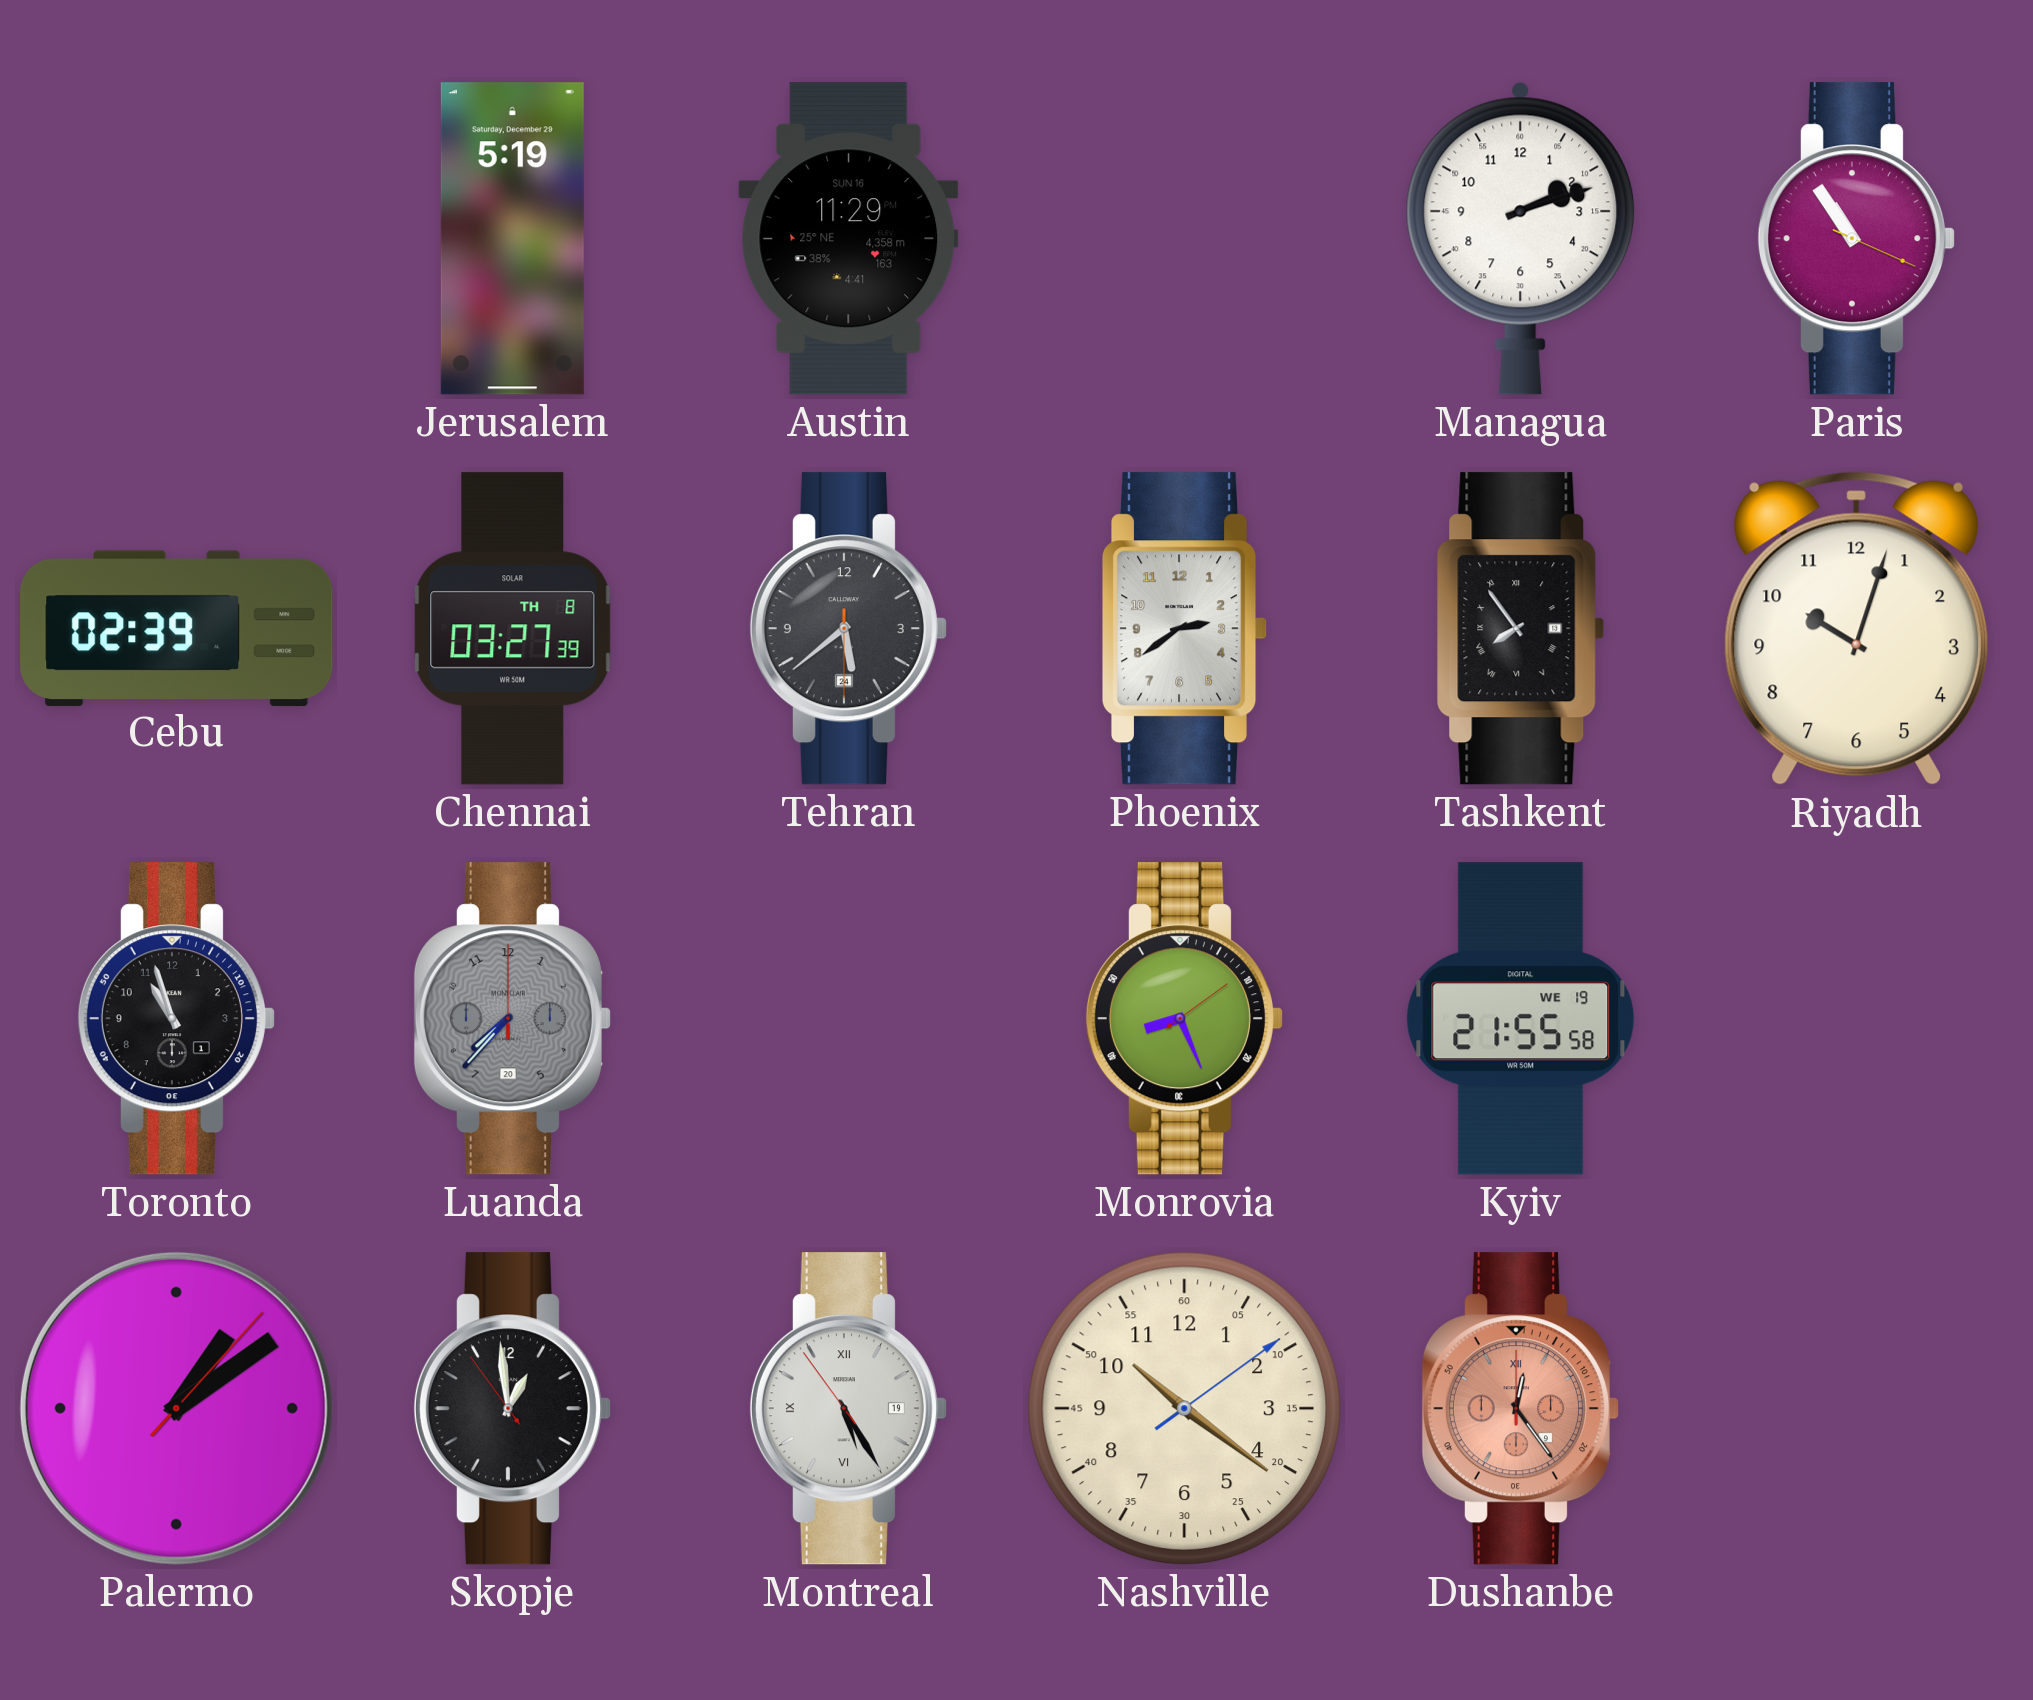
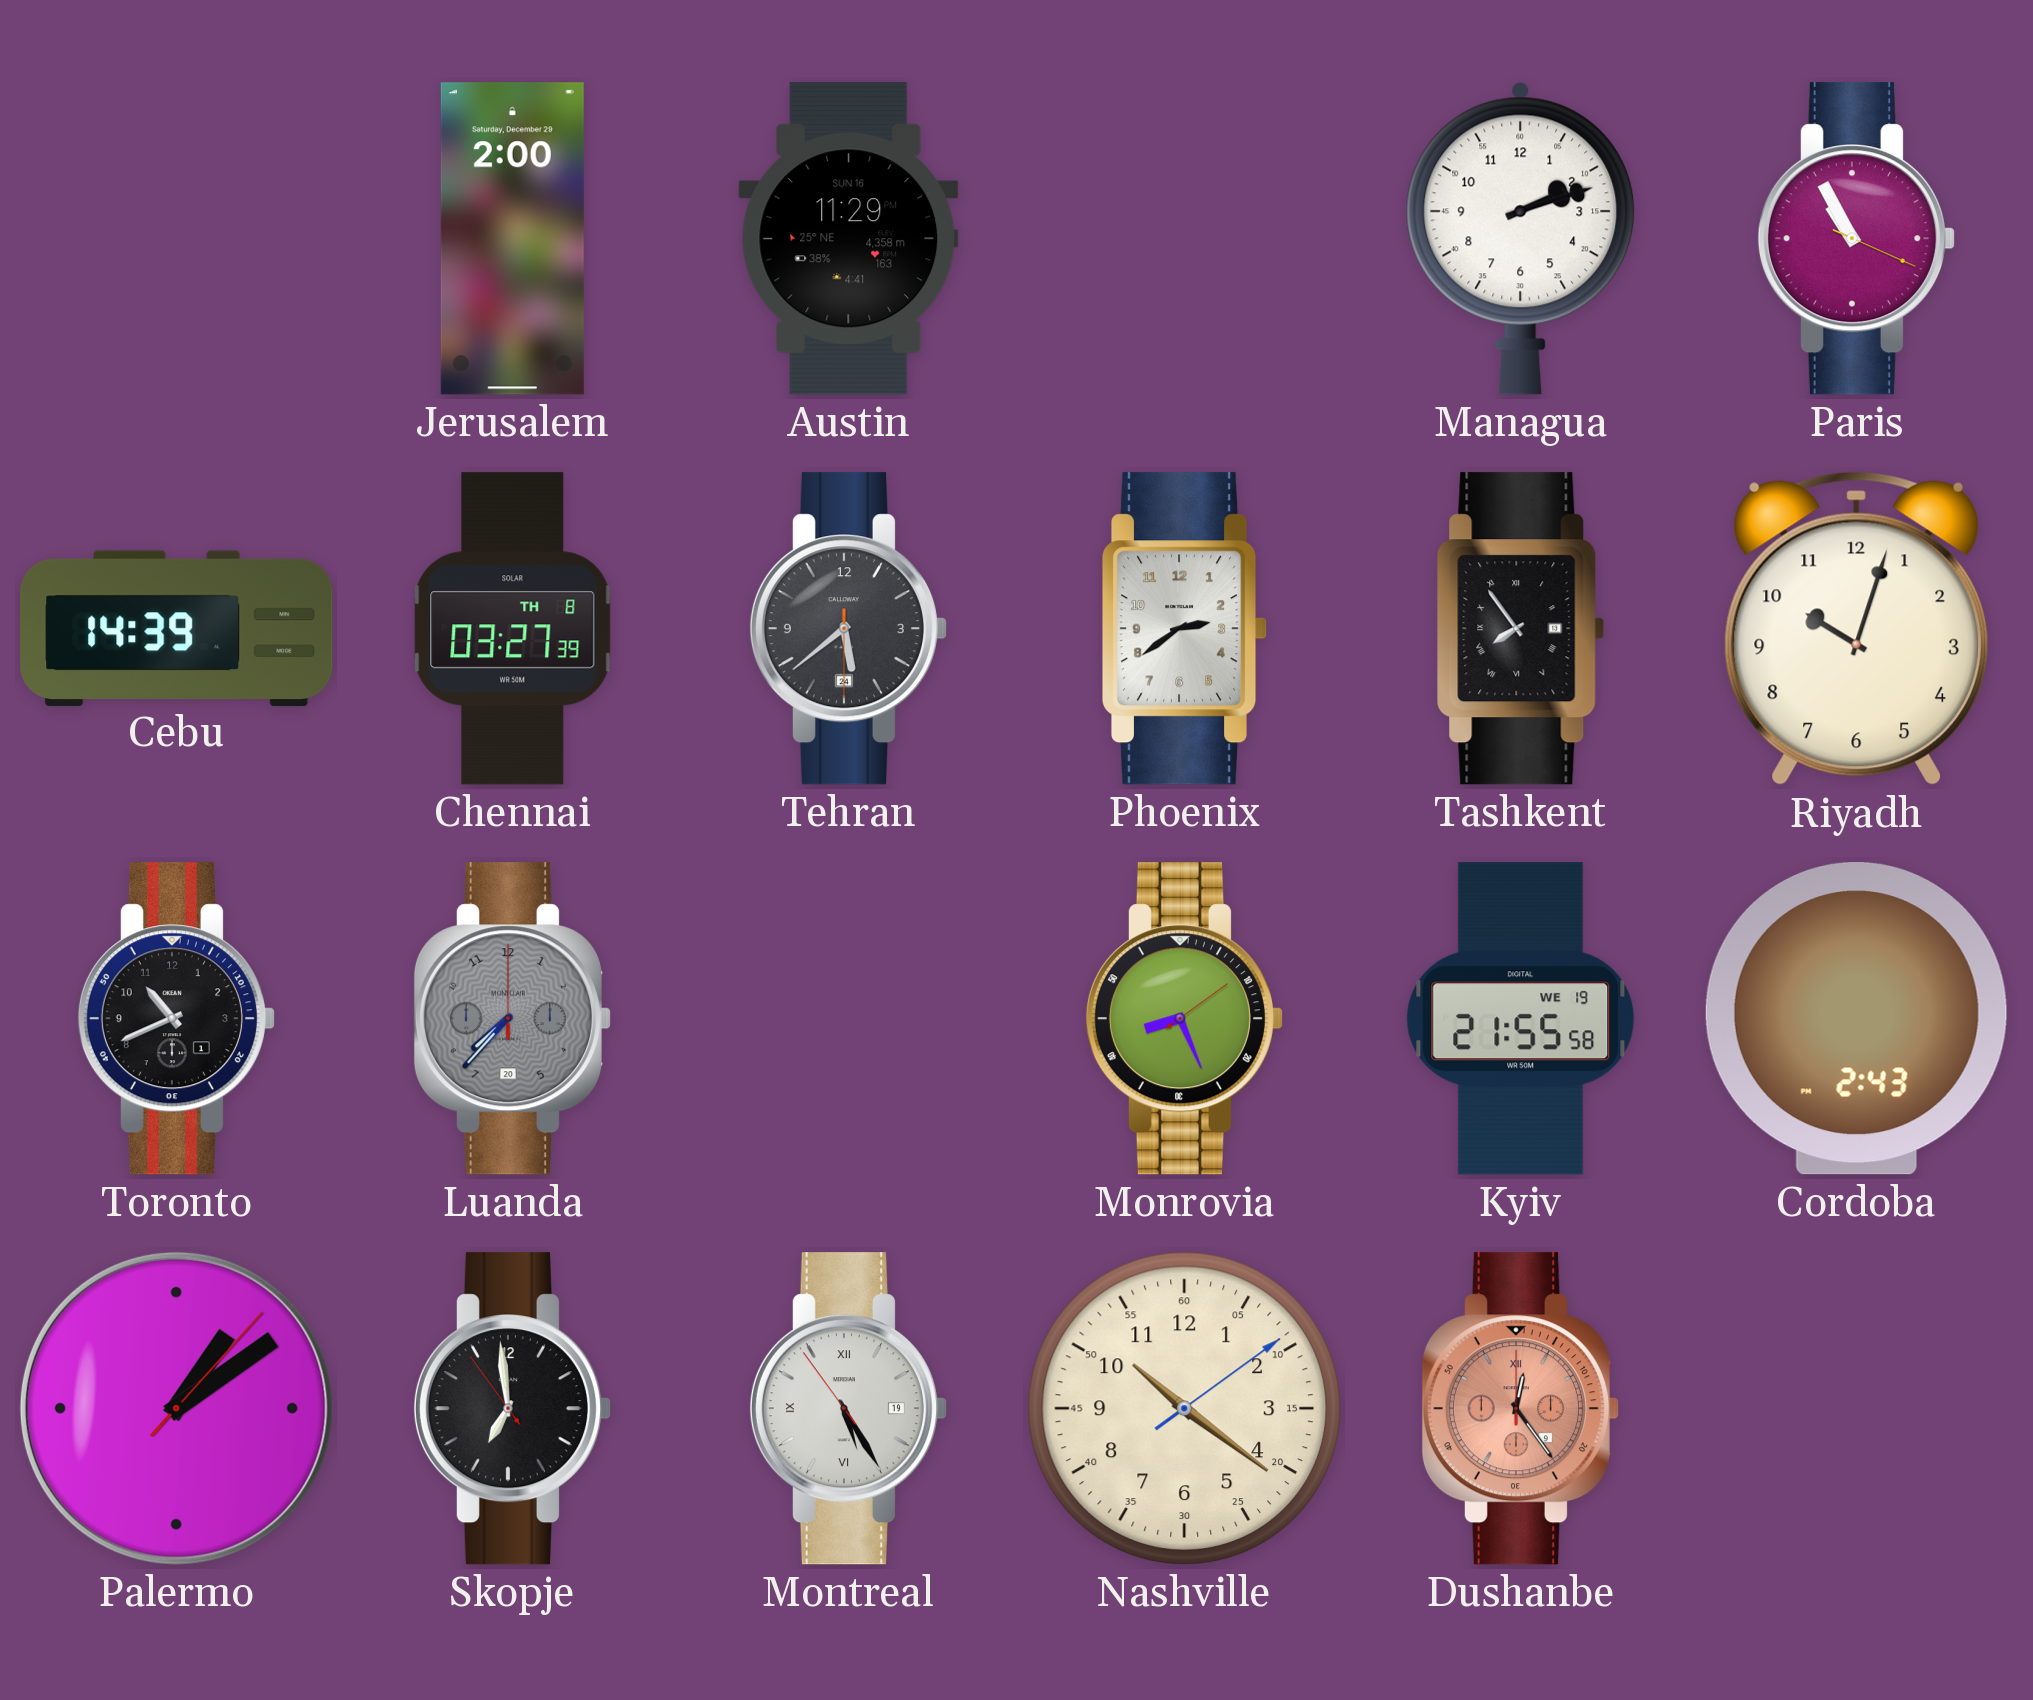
Jerusalem: 5:19 -> 2:00 (512, 239)
Paris: 10:54 -> 10:55 (1856, 239)
Cebu: 02:39 -> 14:39 (177, 628)
Toronto: 10:57 -> 10:41 (176, 1019)
Cordoba: none -> 2:43 (1856, 1019)
Skopje: 12:58 -> 6:58 (512, 1409)
